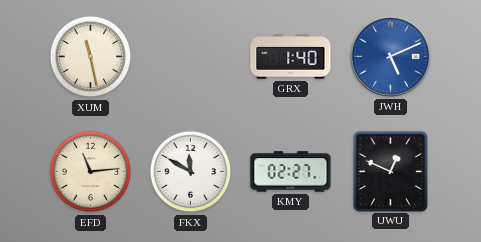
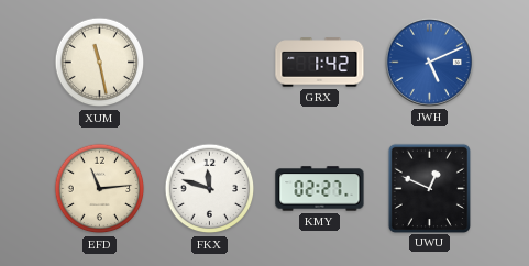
GRX: 1:40 -> 1:42 (320, 63)
FKX: 11:50 -> 11:48 (210, 189)
